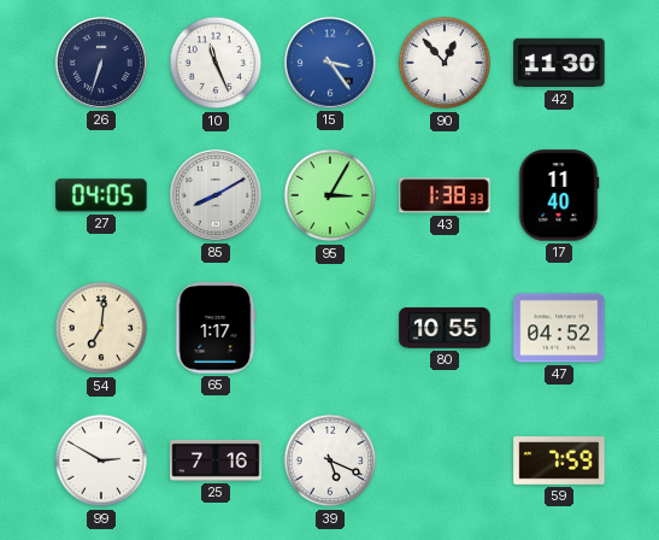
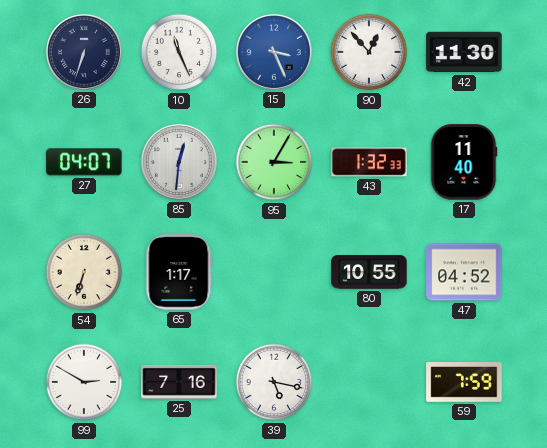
15: 3:24 -> 3:26 (274, 52)
27: 04:05 -> 04:07 (84, 162)
85: 8:10 -> 12:31 (179, 162)
43: 1:38 -> 1:32 (369, 162)
54: 7:01 -> 6:33 (84, 272)
39: 5:19 -> 5:17 (274, 382)
